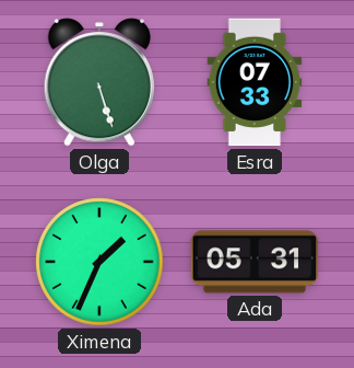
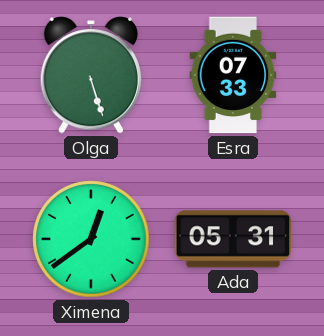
Ximena: 1:34 -> 12:39 (91, 239)
